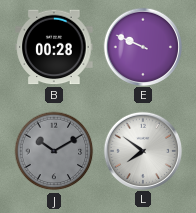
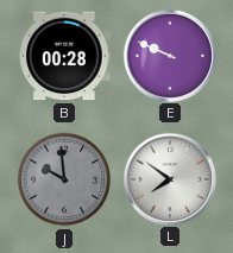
J: 10:10 -> 9:59 (64, 179)
